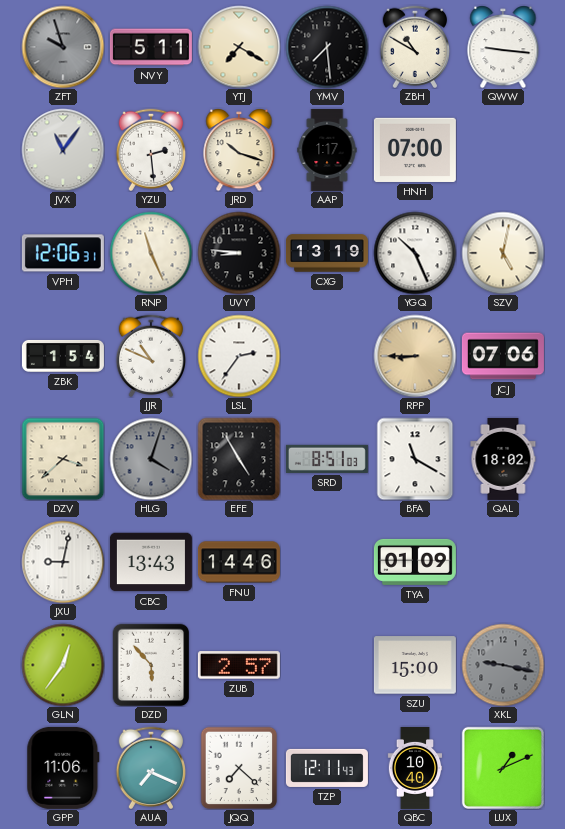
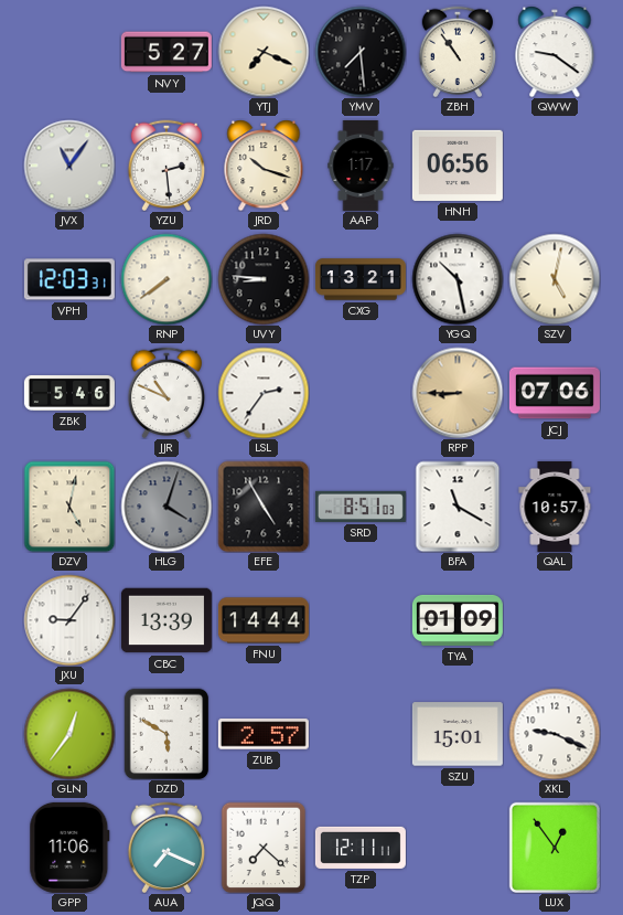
ZFT: 9:57 -> none (63, 47)
NVY: 5:11 -> 5:27 (167, 52)
YTJ: 7:20 -> 7:19 (264, 52)
ZBH: 10:50 -> 10:54 (458, 51)
QWW: 9:16 -> 9:21 (555, 52)
HNH: 07:00 -> 06:56 (458, 166)
VPH: 12:06 -> 12:03 (69, 279)
RNP: 11:26 -> 7:39 (167, 279)
CXG: 13:19 -> 13:21 (361, 279)
YGQ: 10:26 -> 10:28 (458, 279)
ZBK: 1:54 -> 5:46 (69, 393)
DZV: 3:38 -> 5:02 (69, 507)
QAL: 18:02 -> 10:57 (555, 507)
JXU: 9:02 -> 9:06 (69, 620)
CBC: 13:43 -> 13:39 (167, 620)
FNU: 14:46 -> 14:44 (264, 620)
DZD: 5:53 -> 5:50 (167, 734)
SZU: 15:00 -> 15:01 (458, 734)
XKL: 9:17 -> 9:19 (555, 734)
XKL dial: grey -> white (555, 734)
TZP: 12:11:43 -> 12:11:11 (361, 848)
QBC: 10:40 -> none (415, 768)
LUX: 1:11 -> 12:54 (555, 848)
